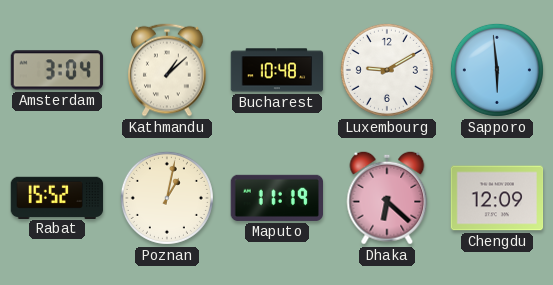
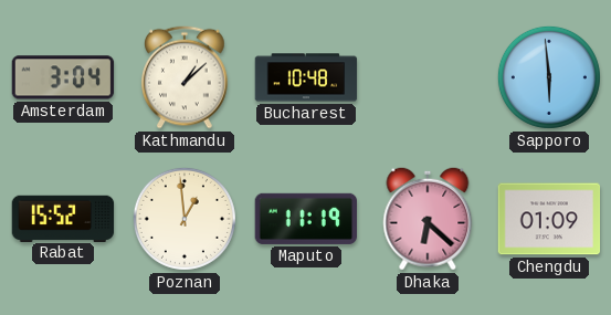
Luxembourg: 9:10 -> none (387, 70)
Poznan: 1:02 -> 12:59 (185, 219)
Chengdu: 12:09 -> 01:09 (549, 219)
